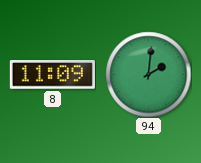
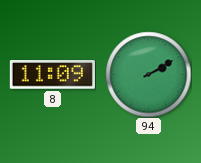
94: 2:01 -> 2:10 (148, 74)
